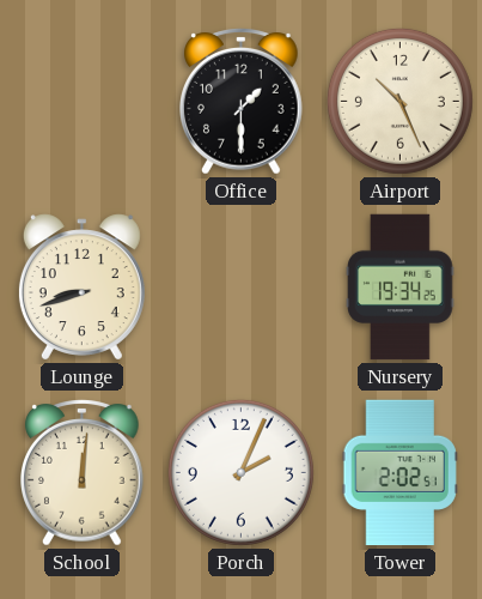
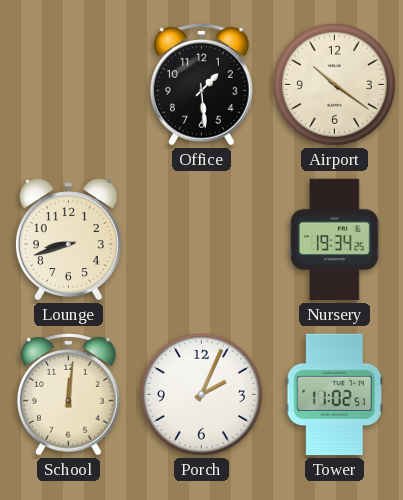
Office: 1:30 -> 1:29 (202, 85)
Airport: 10:26 -> 10:21 (334, 84)
Tower: 2:02 -> 11:02 (334, 395)
